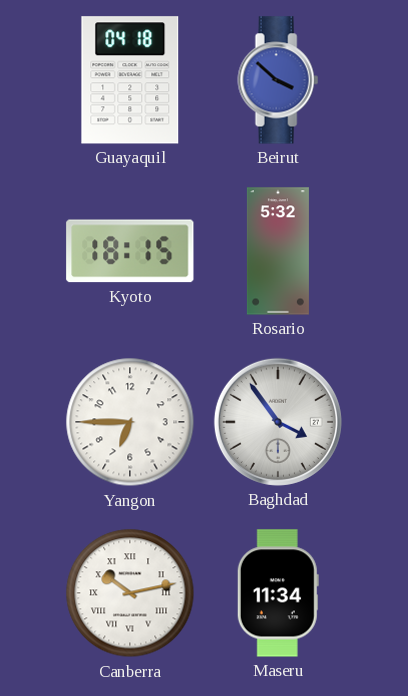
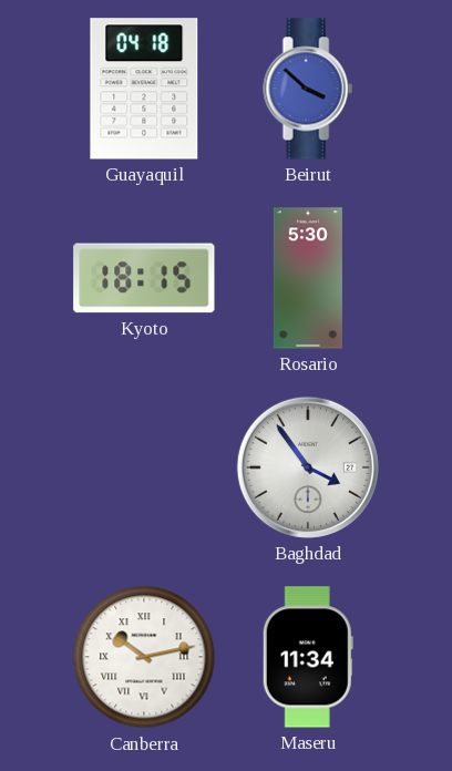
Rosario: 5:32 -> 5:30 (308, 278)
Yangon: 6:45 -> none (130, 422)
